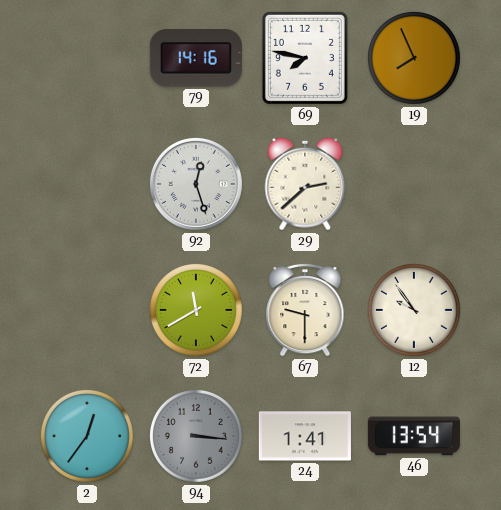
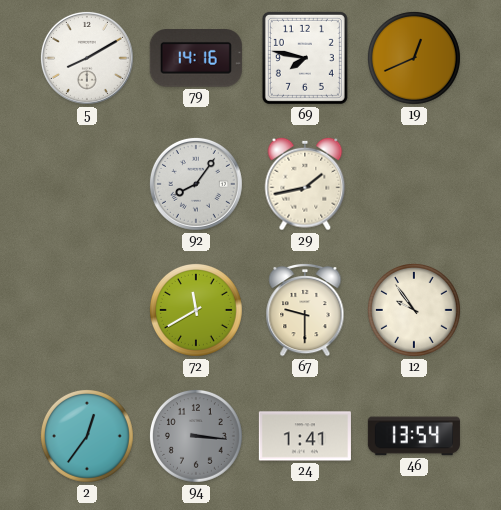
5: none -> 8:10 (87, 58)
19: 7:56 -> 12:41 (414, 58)
92: 12:27 -> 8:06 (196, 184)
29: 2:38 -> 1:43 (305, 184)
